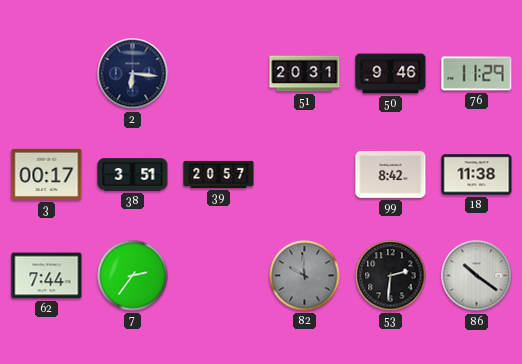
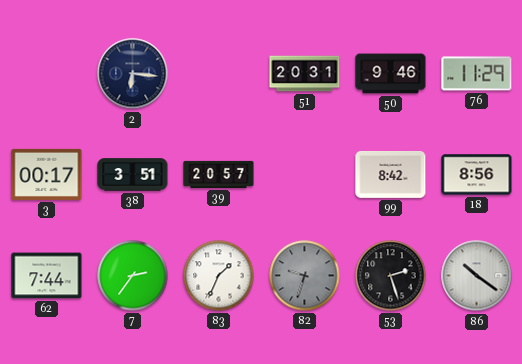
18: 11:38 -> 8:56 (477, 175)
83: none -> 1:34 (219, 276)
82: 9:59 -> 9:33 (305, 276)
53: 2:31 -> 2:27 (391, 276)
